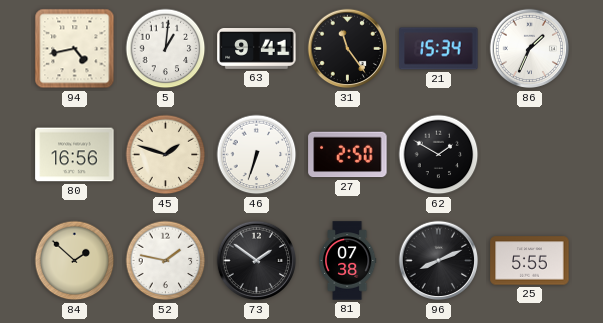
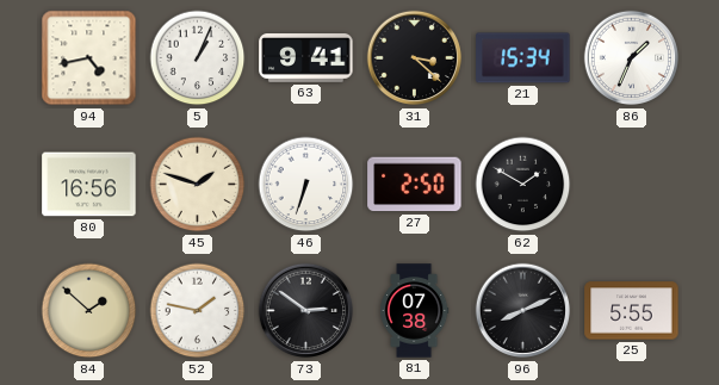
5: 1:01 -> 1:04 (198, 58)
31: 11:24 -> 3:22 (415, 58)
73: 1:51 -> 2:51 (306, 311)
